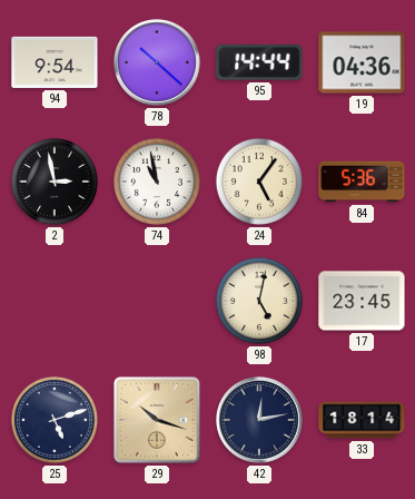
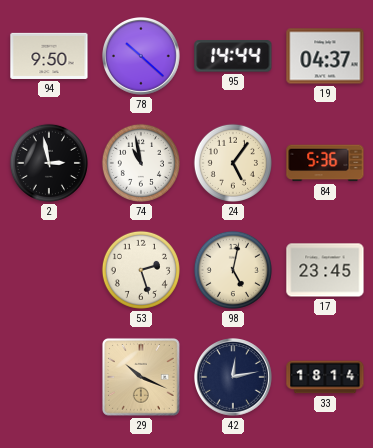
94: 9:54 -> 9:50 (49, 56)
19: 04:36 -> 04:37 (325, 56)
53: none -> 2:27 (141, 270)
25: 5:12 -> none (55, 420)
29: 10:18 -> 10:19 (141, 377)
